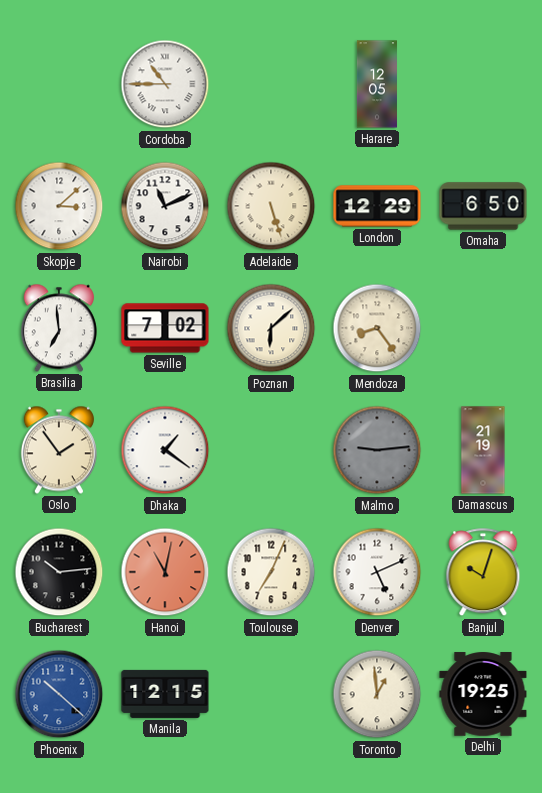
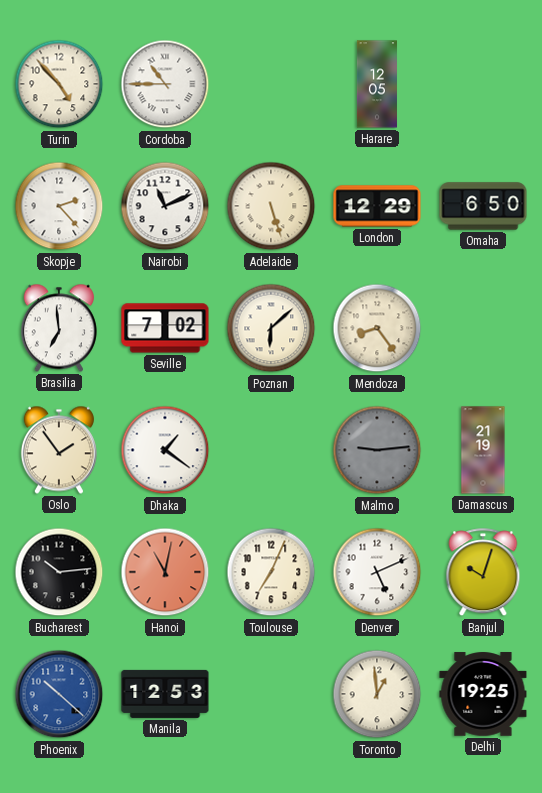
Turin: none -> 4:53 (59, 84)
Skopje: 3:08 -> 2:23 (59, 206)
Manila: 12:15 -> 12:53 (165, 694)
